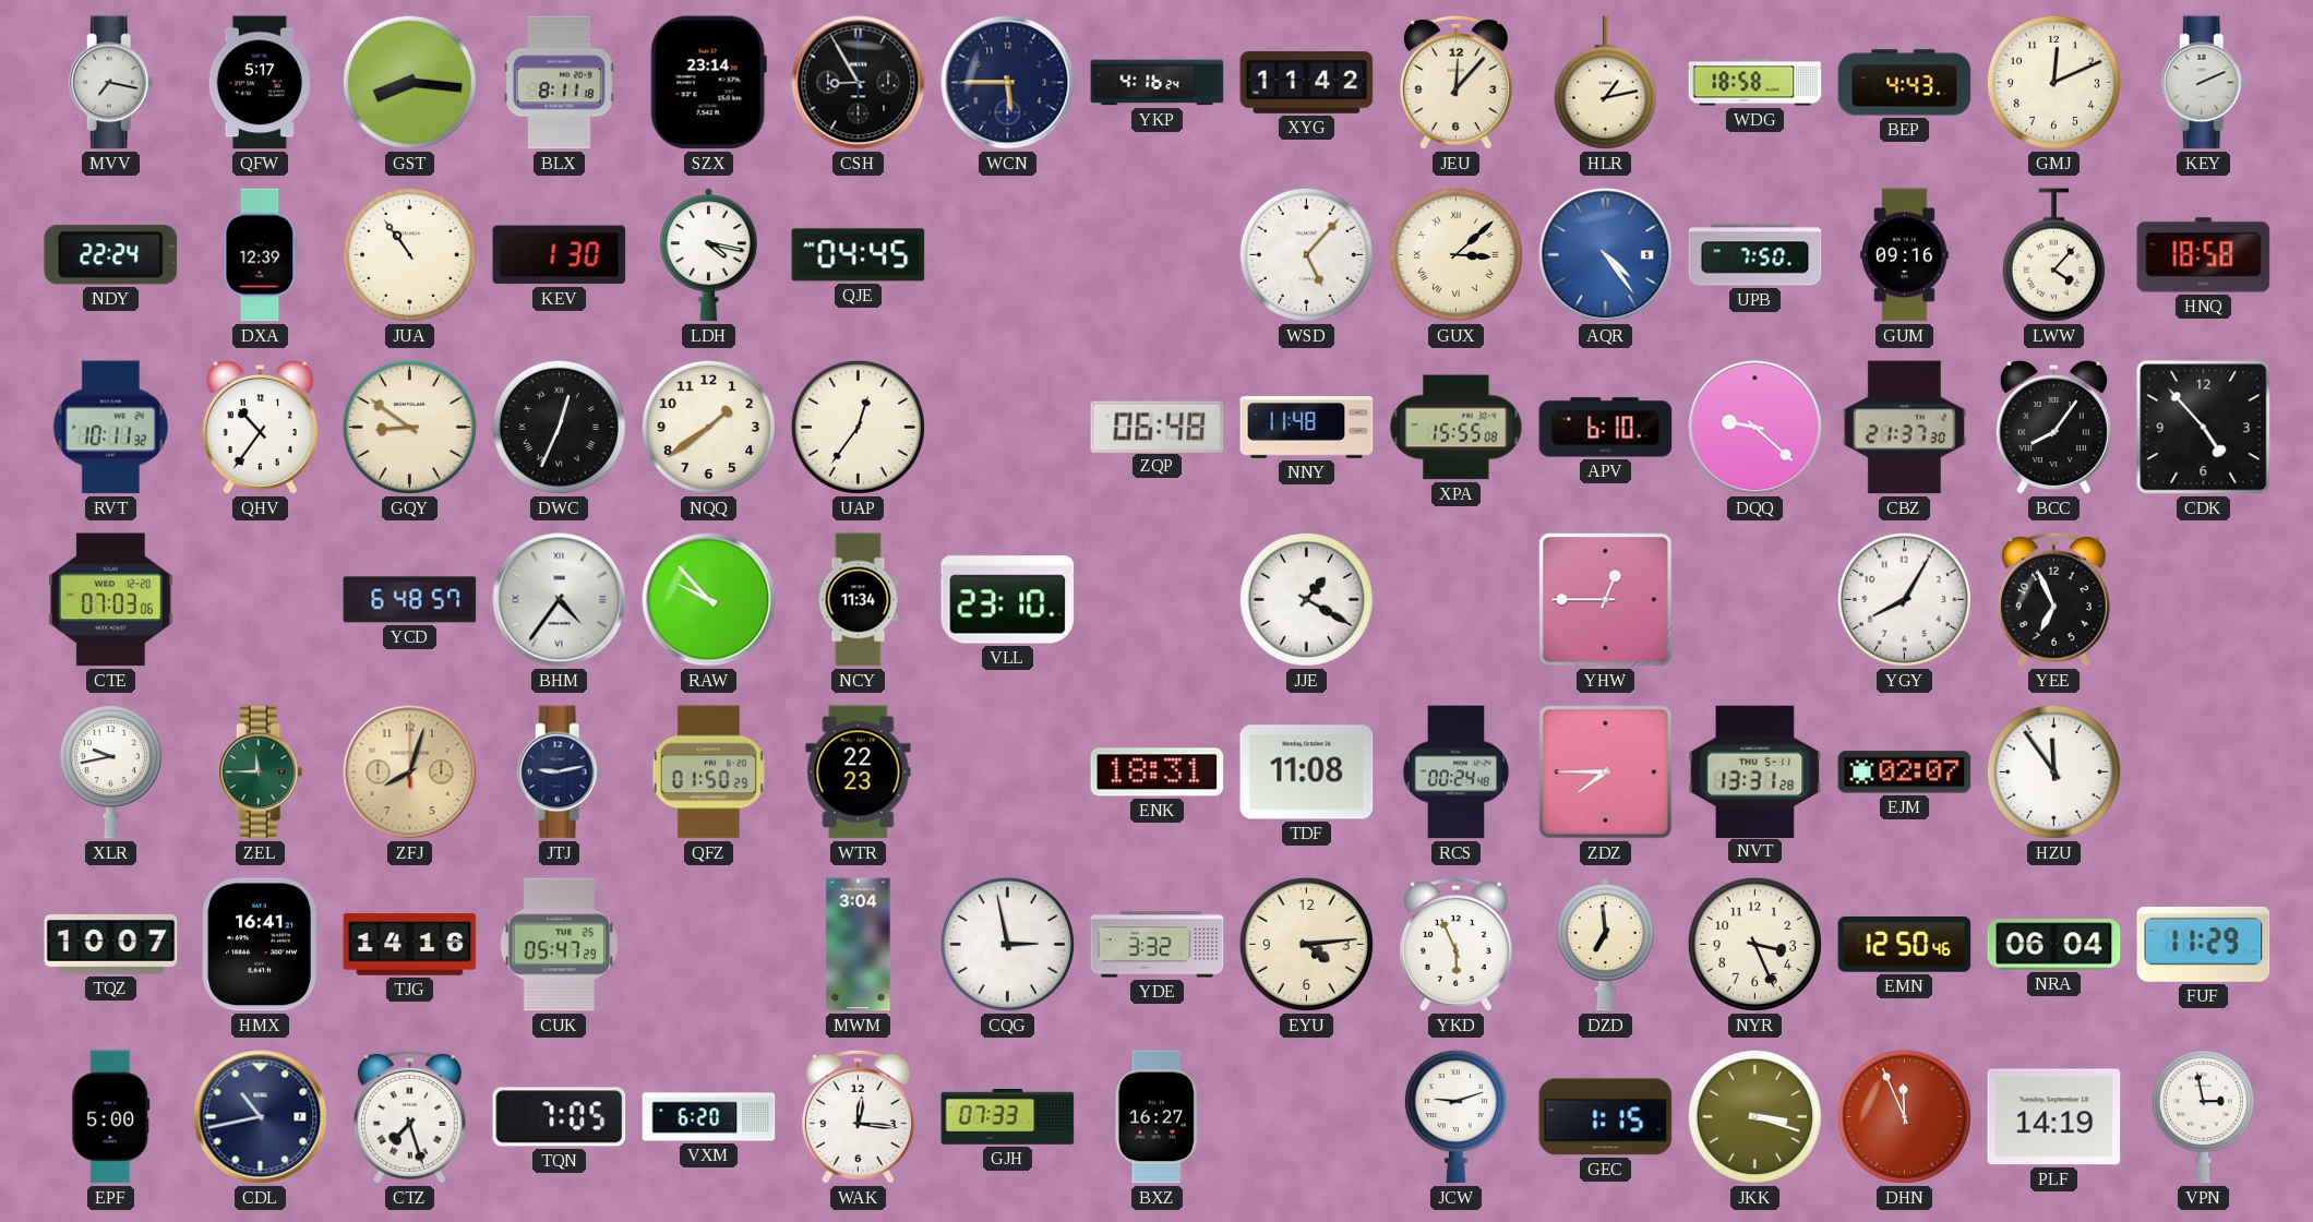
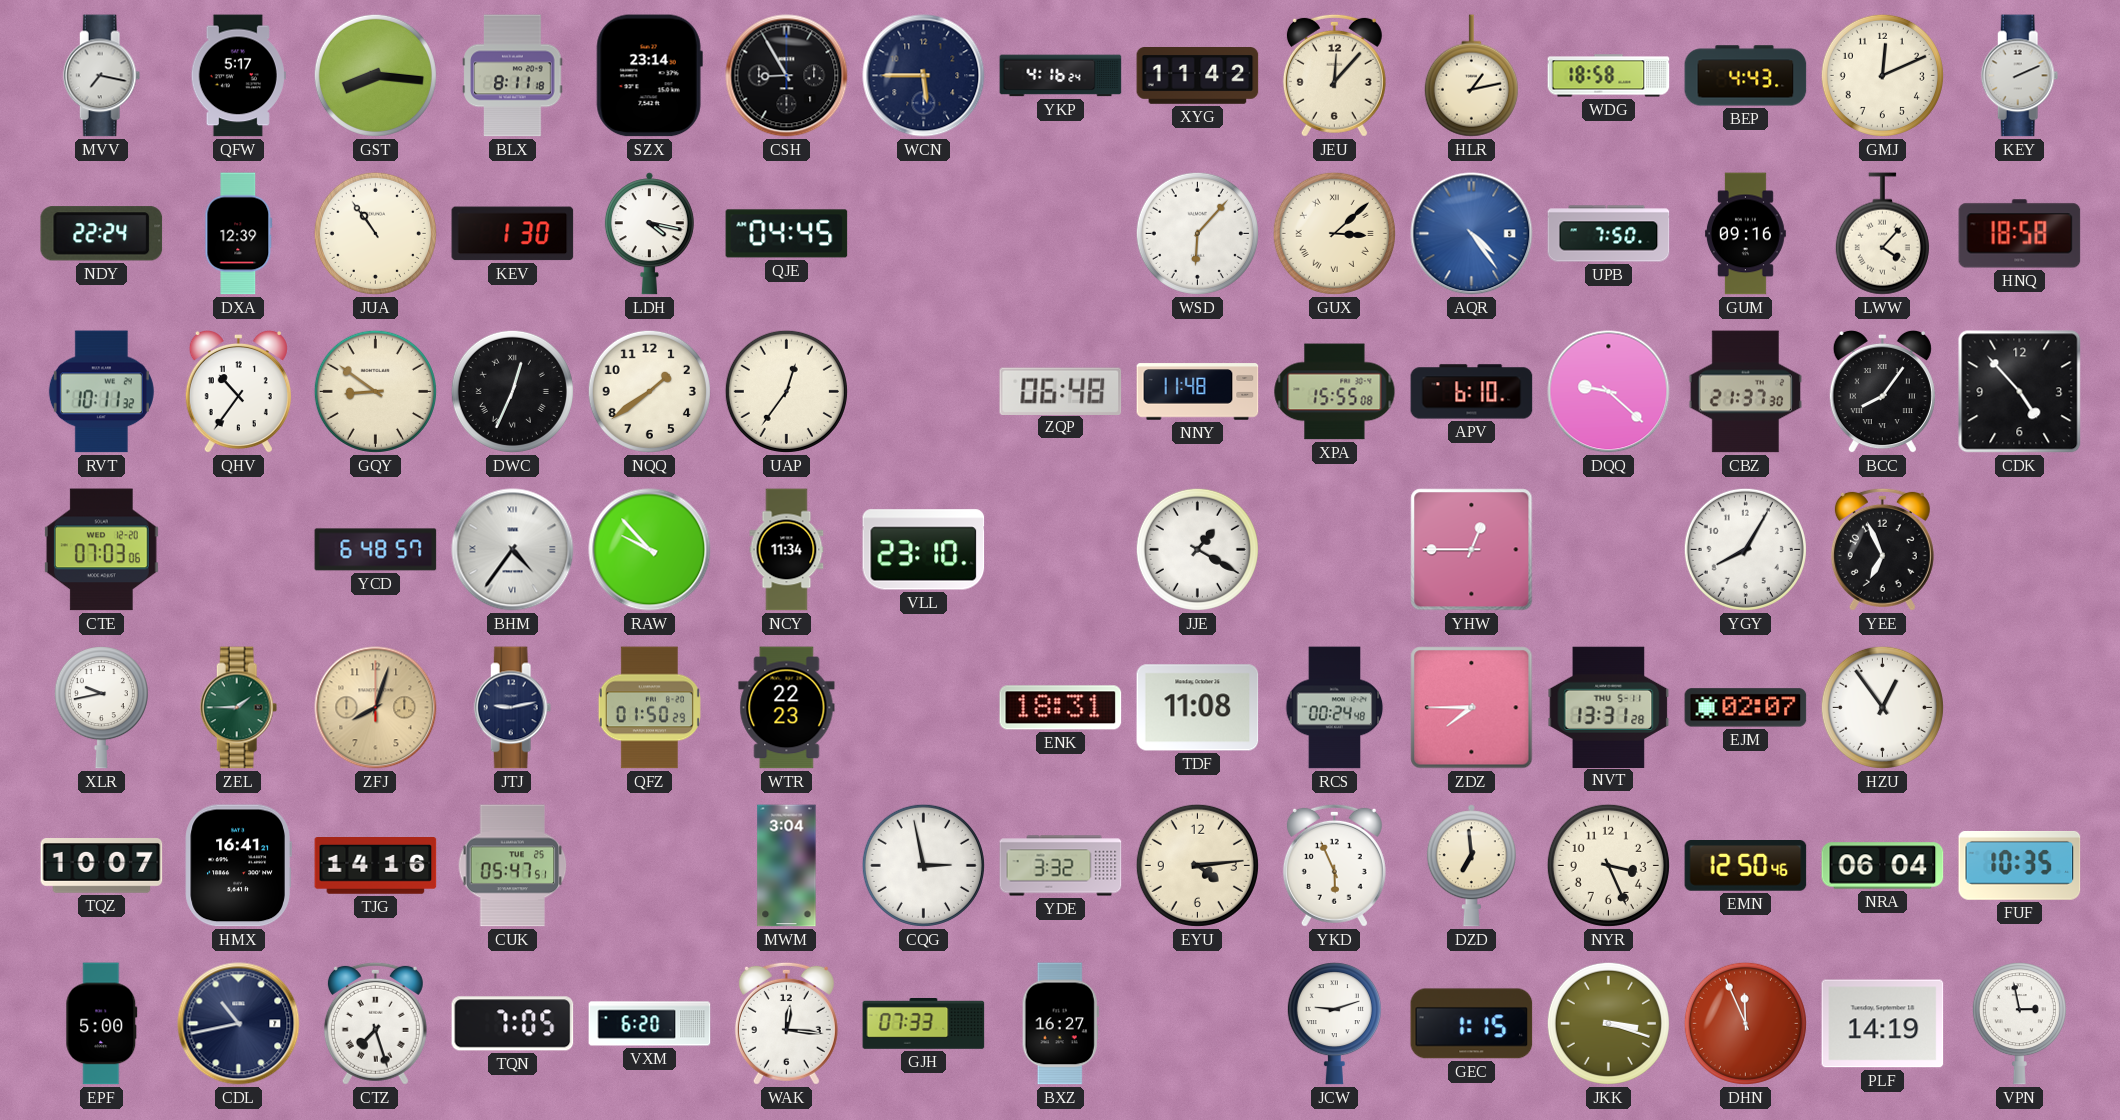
WSD: 5:07 -> 6:07 (1197, 233)
ZEL: 11:45 -> 1:45 (239, 708)
HZU: 11:54 -> 12:54 (1882, 707)
CUK: 05:47:29 -> 05:47:51 (513, 866)
FUF: 11:29 -> 10:35 (2020, 865)
